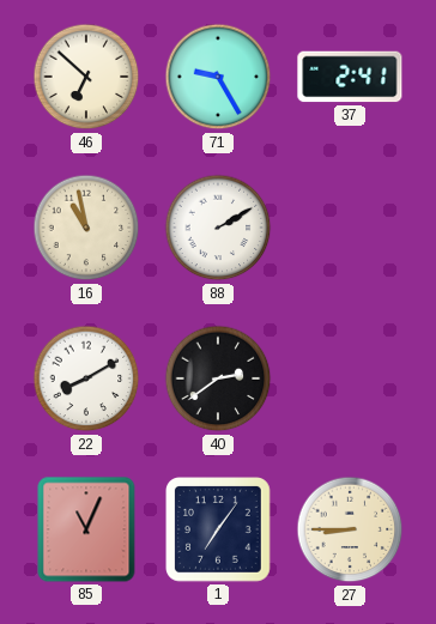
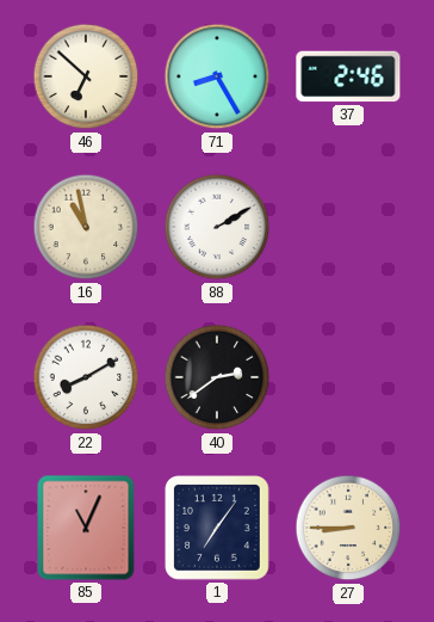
71: 9:25 -> 8:25 (217, 76)
37: 2:41 -> 2:46 (348, 76)
